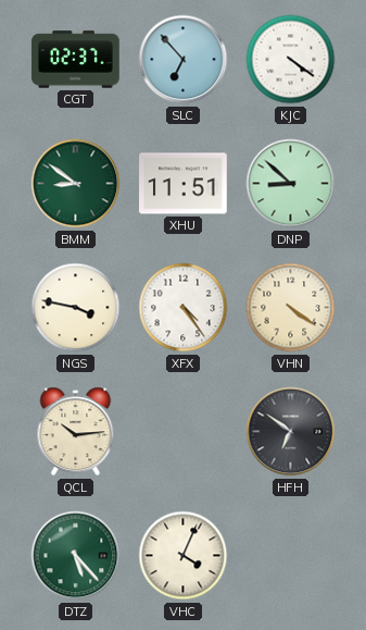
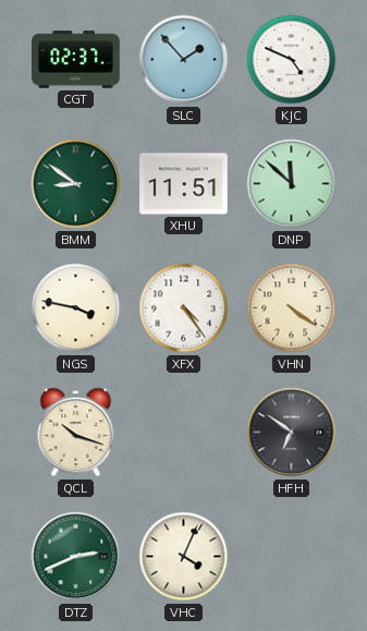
SLC: 6:53 -> 1:53 (184, 60)
KJC: 4:21 -> 4:49 (292, 60)
DNP: 8:52 -> 11:52 (292, 184)
QCL: 10:14 -> 10:18 (76, 433)
DTZ: 5:23 -> 2:41 (76, 557)
